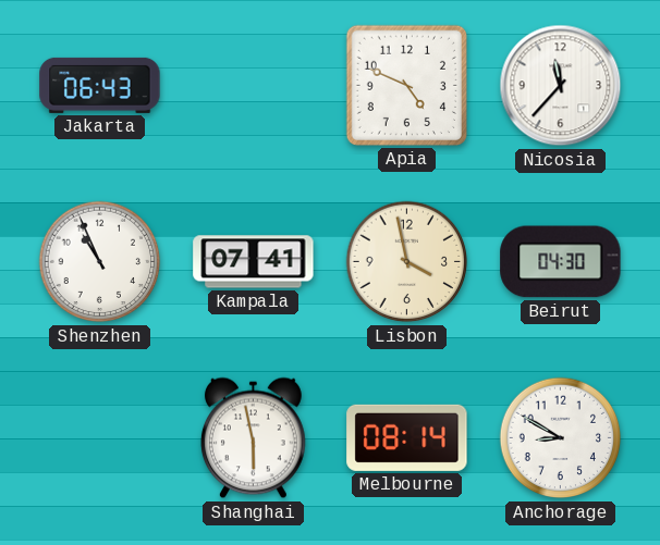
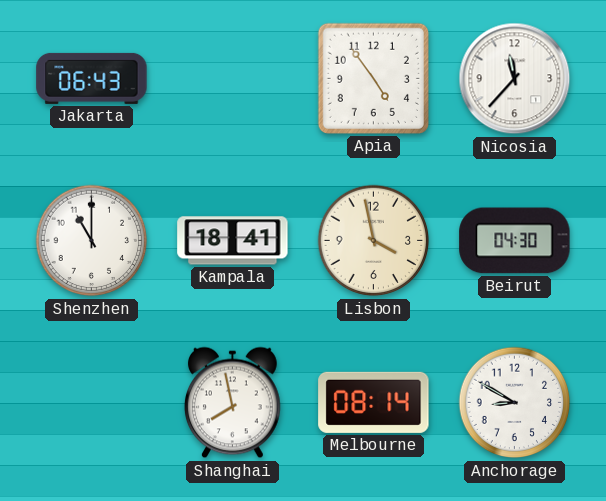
Apia: 4:49 -> 4:54 (373, 78)
Shenzhen: 10:56 -> 11:00 (92, 241)
Kampala: 07:41 -> 18:41 (233, 241)
Shanghai: 5:58 -> 7:58 (232, 403)
